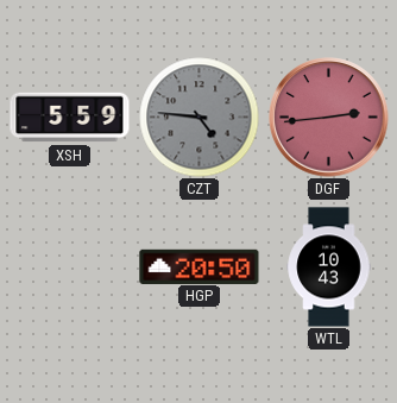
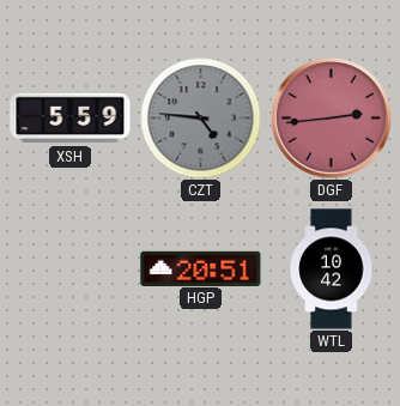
HGP: 20:50 -> 20:51 (201, 268)
WTL: 10:43 -> 10:42 (332, 269)
